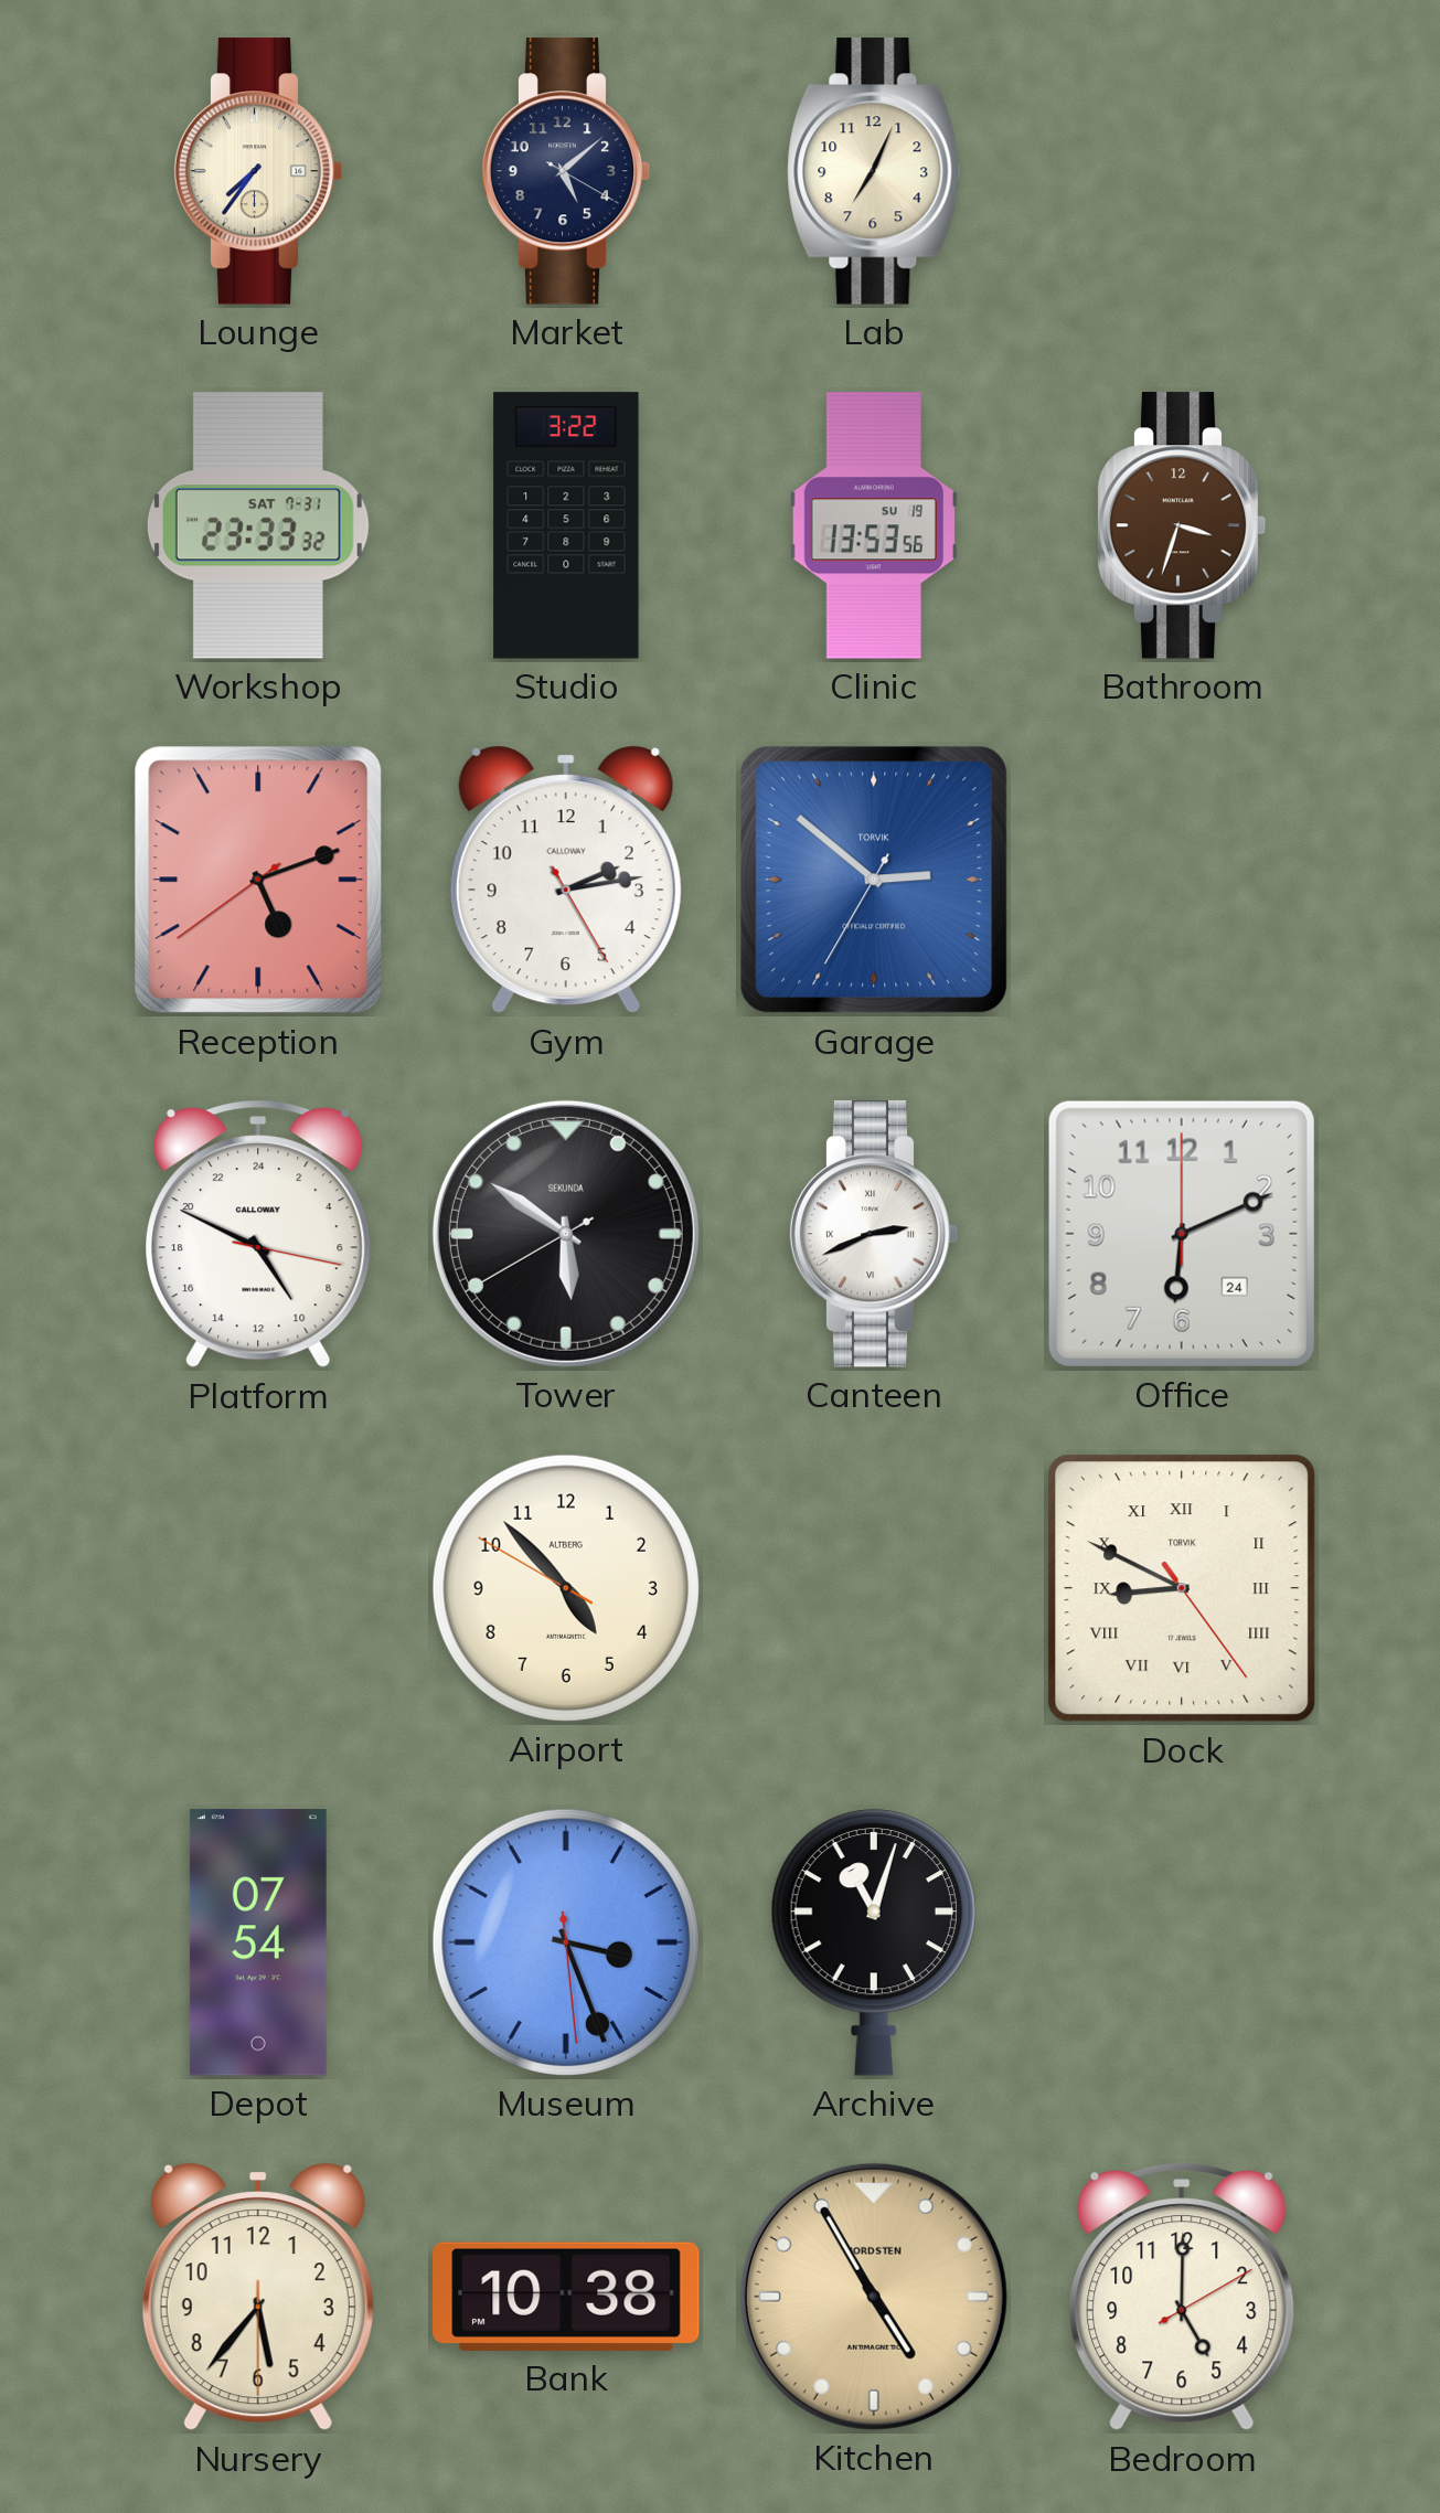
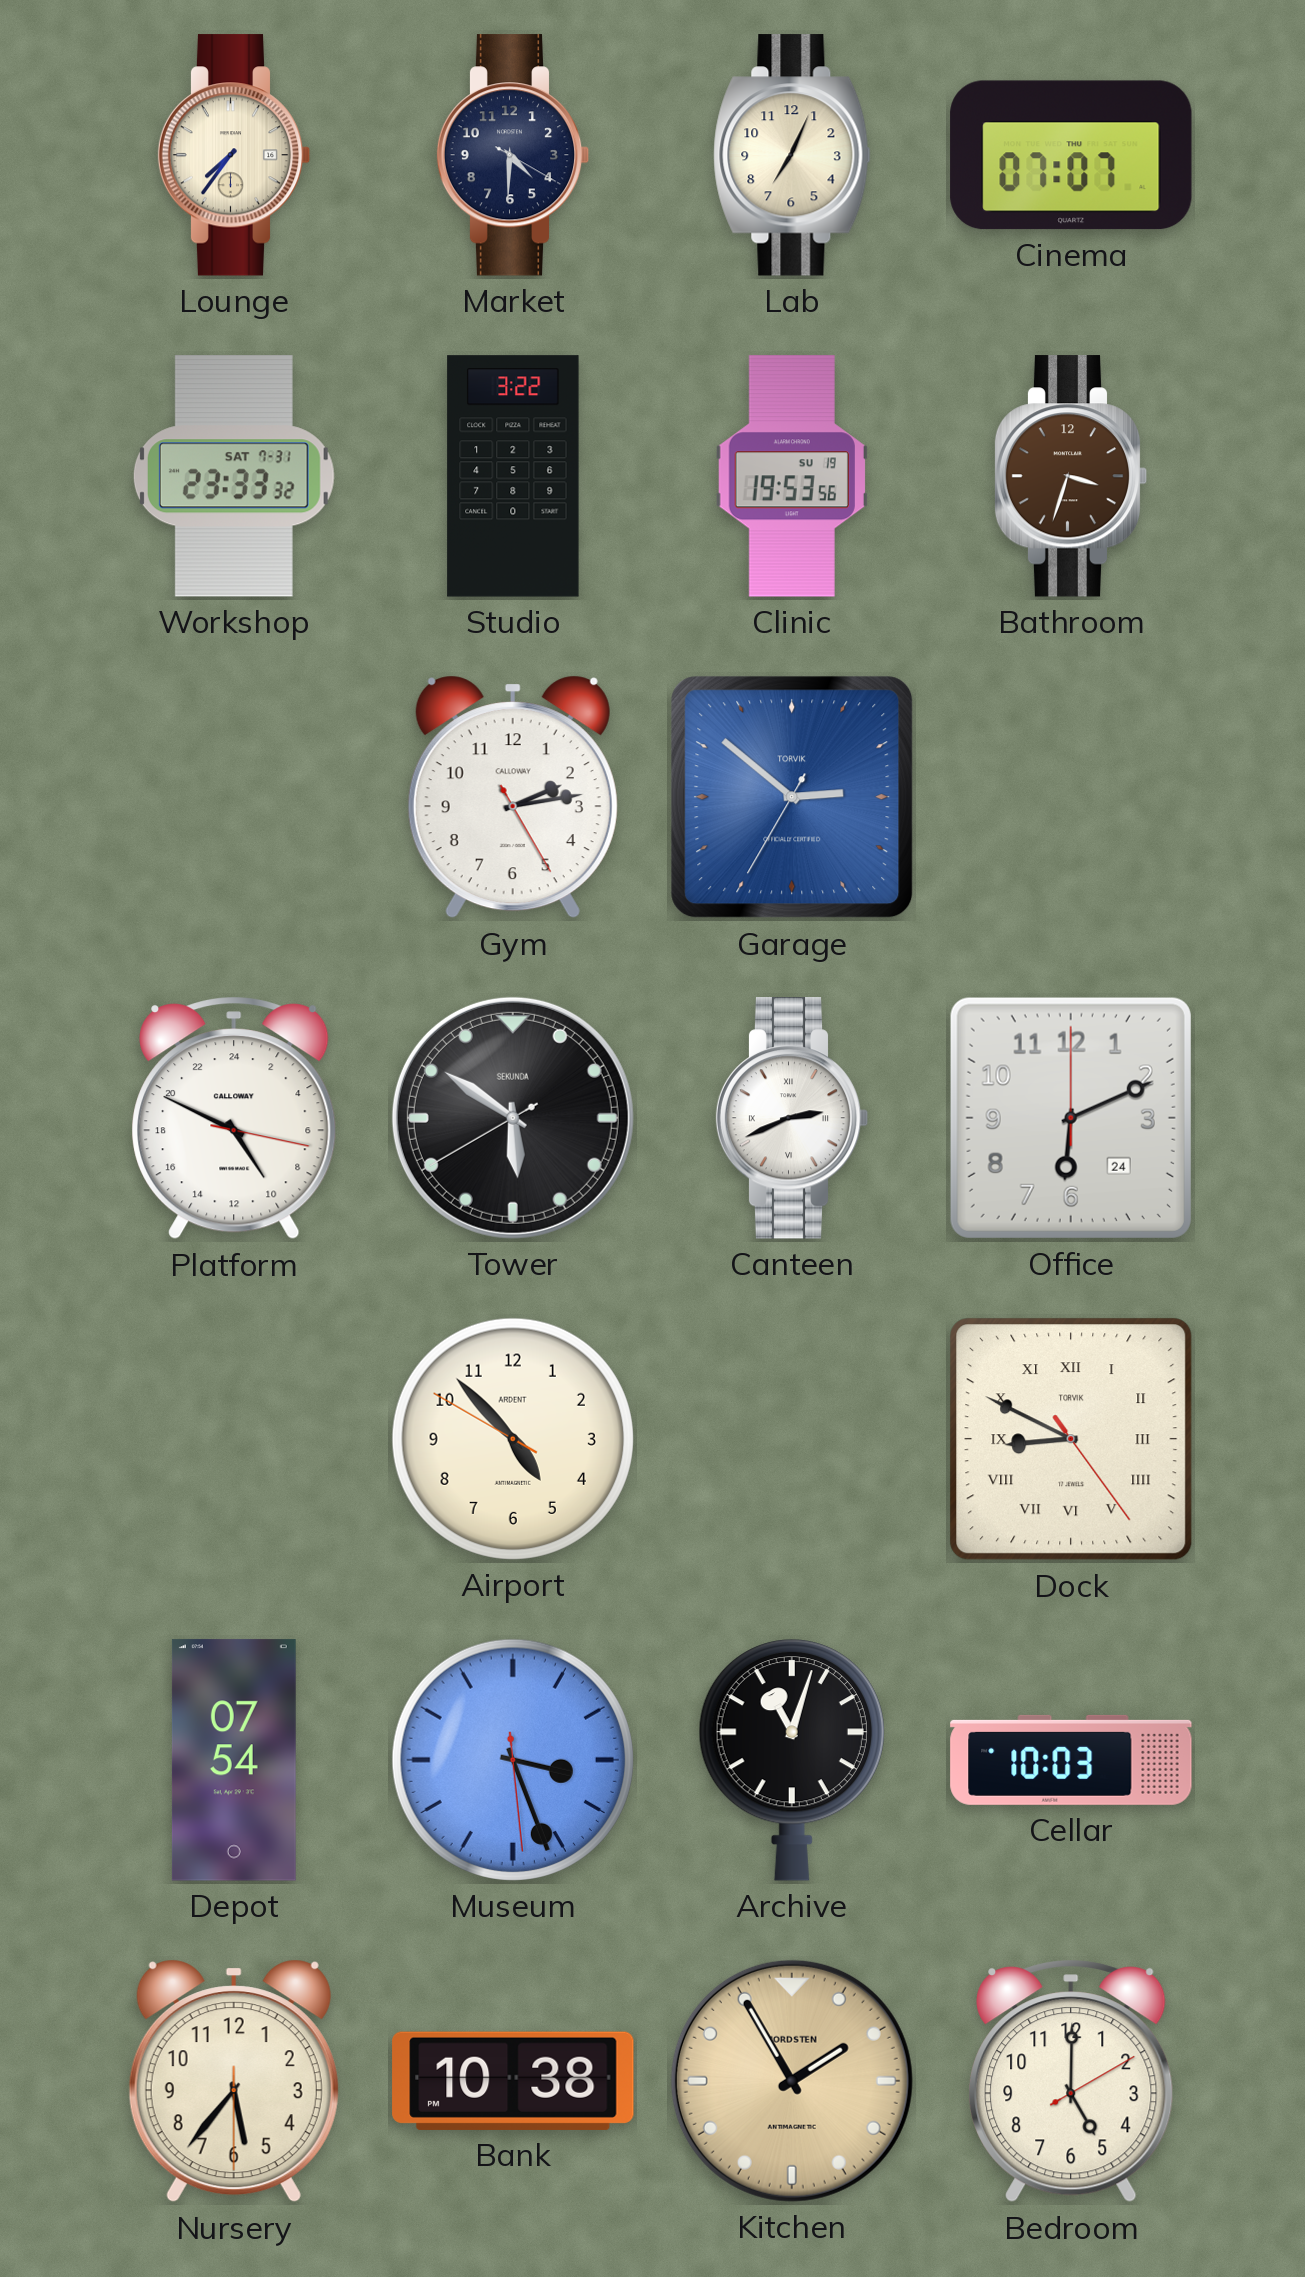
Market: 5:08 -> 4:30 (513, 155)
Cinema: none -> 07:07 (1071, 155)
Clinic: 13:53 -> 19:53 (792, 476)
Reception: 5:11 -> none (258, 880)
Airport brand: ALTBERG -> ARDENT (513, 1439)
Cellar: none -> 10:03 (1071, 1760)
Kitchen: 4:55 -> 1:55 (792, 2081)
